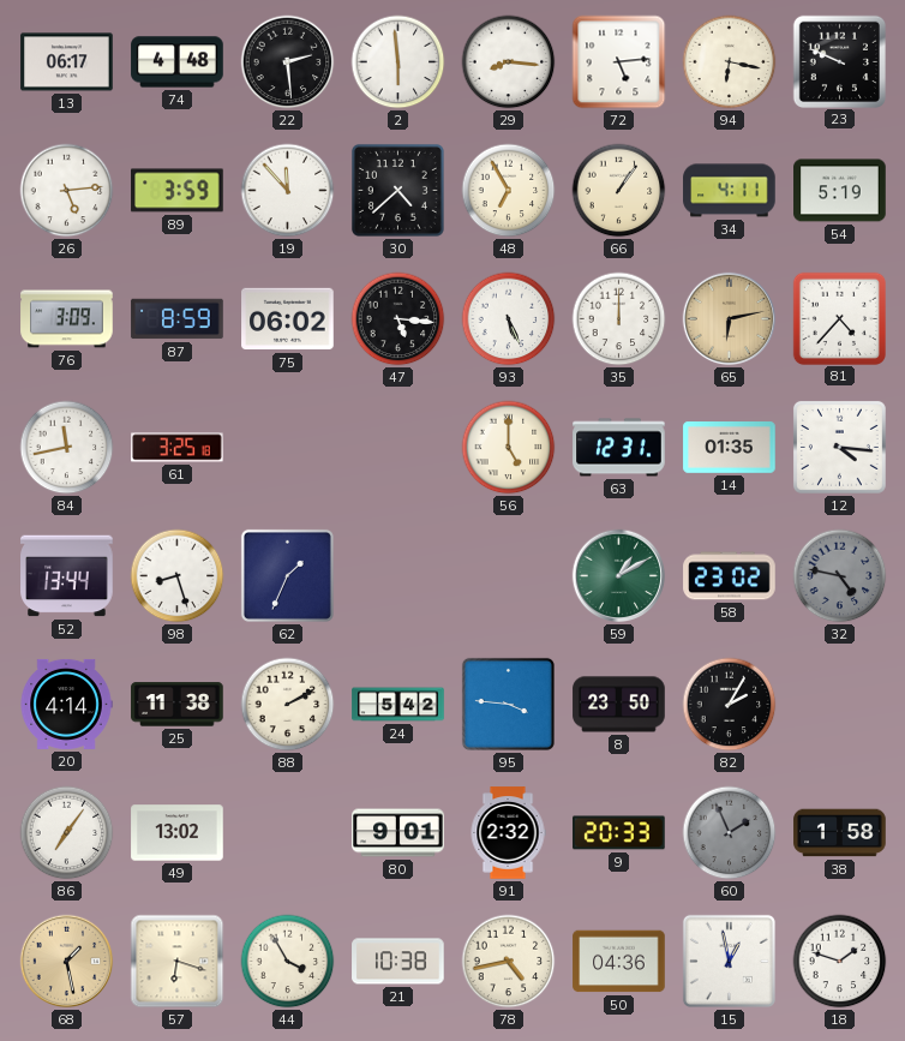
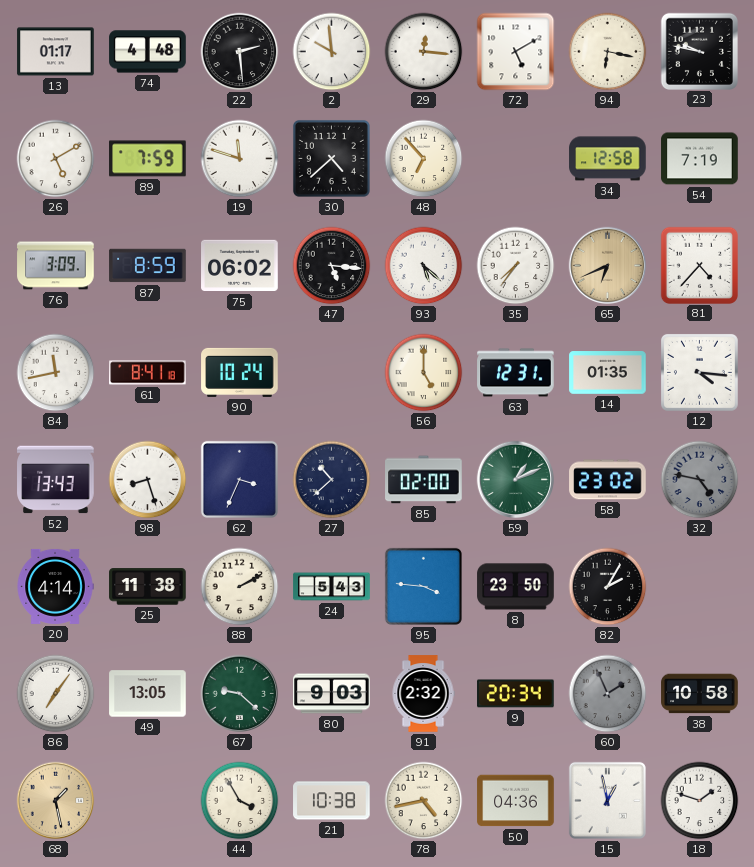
13: 06:17 -> 01:17 (56, 52)
2: 5:59 -> 9:59 (332, 52)
29: 8:16 -> 12:16 (424, 52)
72: 5:14 -> 5:10 (516, 52)
23: 9:49 -> 9:47 (699, 51)
26: 5:14 -> 5:10 (56, 159)
89: 3:59 -> 7:59 (148, 159)
19: 11:53 -> 11:48 (240, 159)
48: 6:55 -> 6:53 (424, 159)
66: 1:06 -> none (619, 191)
34: 4:11 -> 12:58 (608, 159)
54: 5:19 -> 7:19 (700, 159)
93: 5:26 -> 5:22 (424, 266)
35: 12:00 -> 7:36 (516, 266)
65: 6:13 -> 6:41 (608, 266)
61: 3:25 -> 8:41 (148, 373)
90: none -> 10:24 (240, 372)
52: 13:44 -> 13:43 (56, 480)
62: 1:34 -> 3:34 (239, 479)
27: none -> 10:38 (332, 480)
85: none -> 02:00 (424, 480)
59: 1:10 -> 1:11 (516, 480)
24: 5:42 -> 5:43 (332, 587)
49: 13:02 -> 13:05 (148, 694)
67: none -> 9:22 (240, 694)
80: 9:01 -> 9:03 (332, 694)
9: 20:33 -> 20:34 (516, 694)
38: 1:58 -> 10:58 (700, 694)
57: 6:18 -> none (178, 962)
